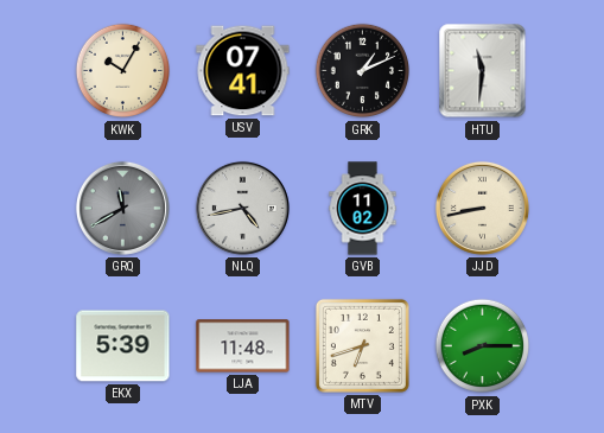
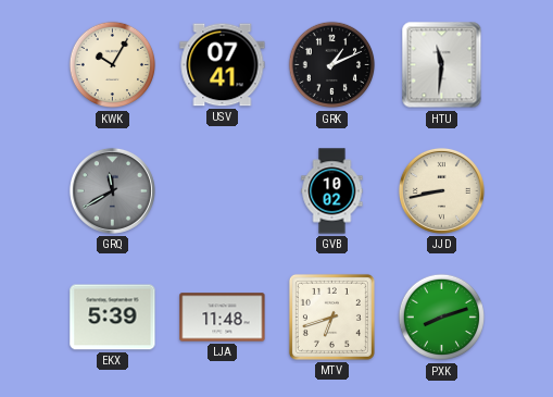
NLQ: 4:43 -> none (242, 208)
GVB: 11:02 -> 10:02 (332, 191)
PXK: 8:15 -> 8:12 (442, 318)
